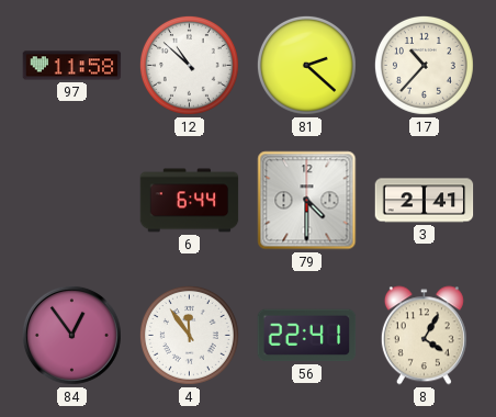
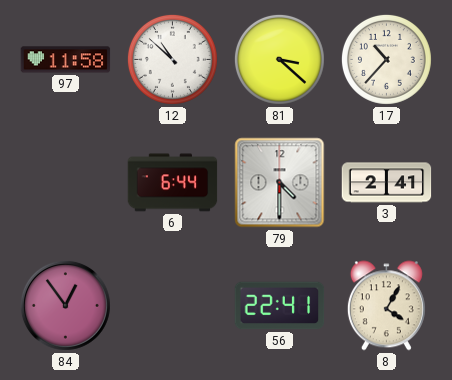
81: 2:22 -> 3:22 (279, 59)
4: 11:54 -> none (189, 335)
